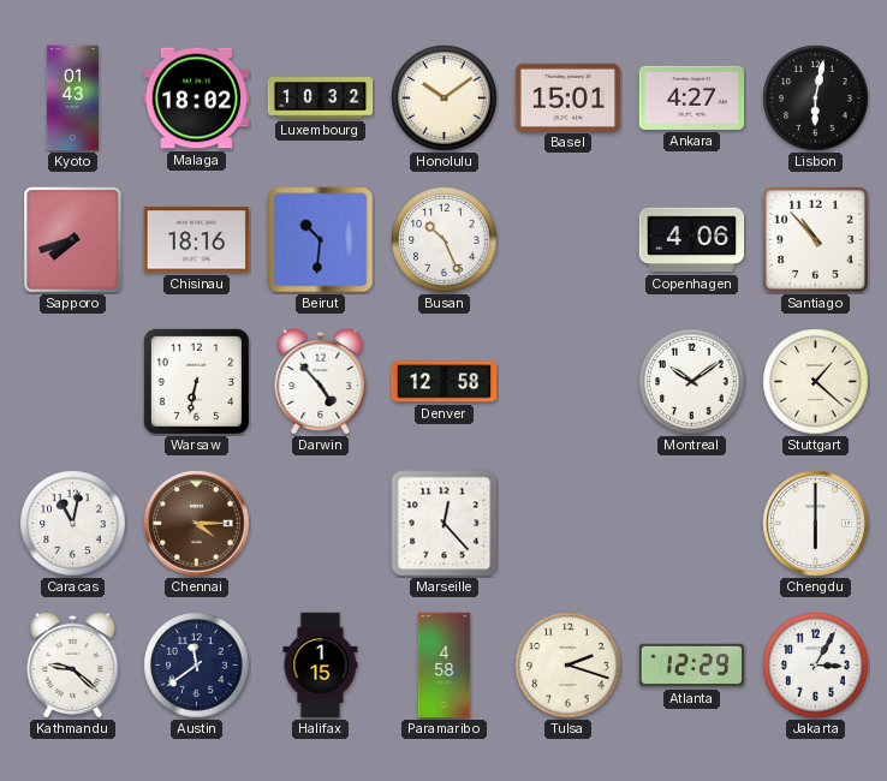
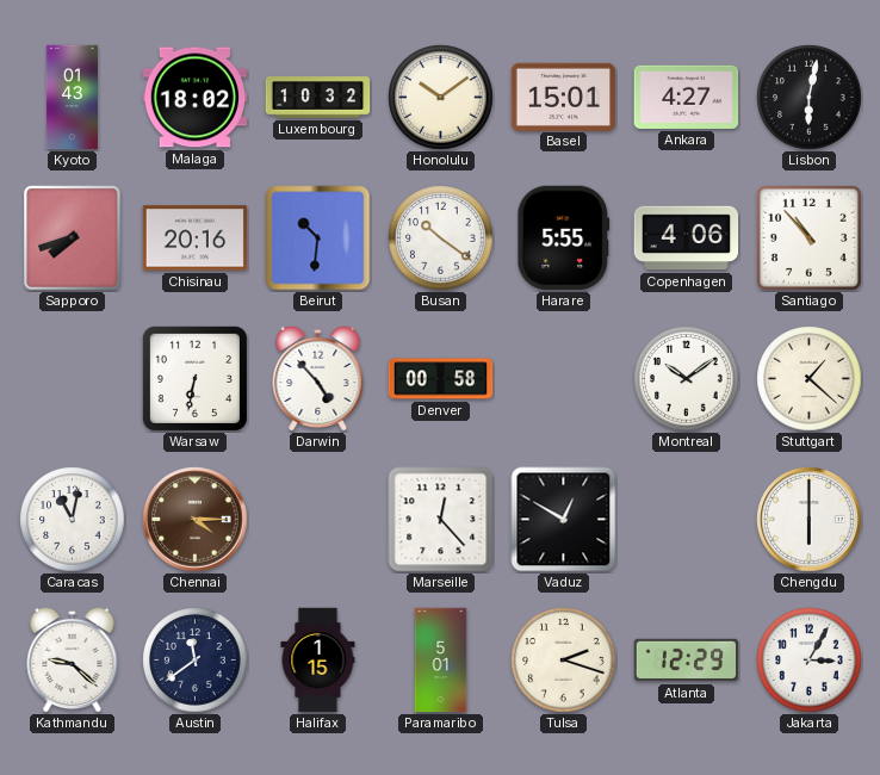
Chisinau: 18:16 -> 20:16 (194, 238)
Busan: 10:26 -> 10:21 (441, 238)
Harare: none -> 5:55 (564, 238)
Denver: 12:58 -> 00:58 (441, 379)
Vaduz: none -> 12:50 (564, 520)
Paramaribo: 4:58 -> 5:01 (441, 661)
